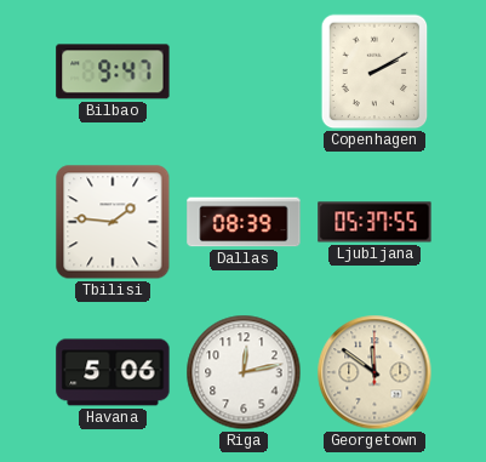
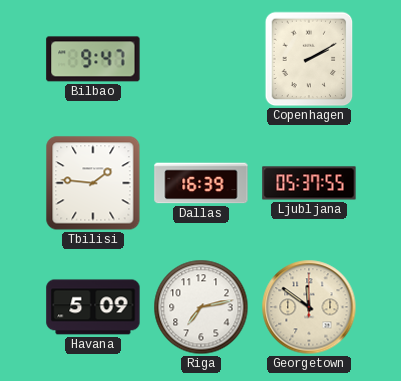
Dallas: 08:39 -> 16:39 (201, 183)
Havana: 5:06 -> 5:09 (93, 307)
Riga: 12:13 -> 7:13 (201, 307)
